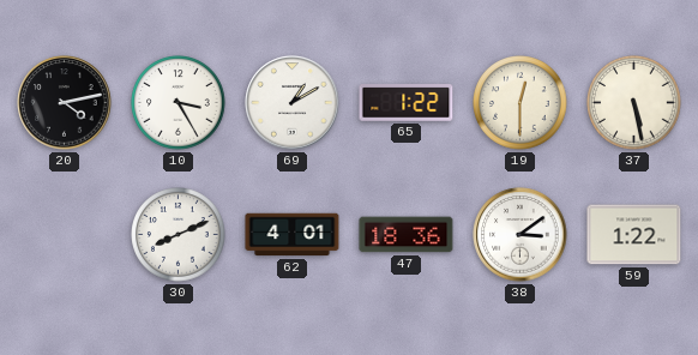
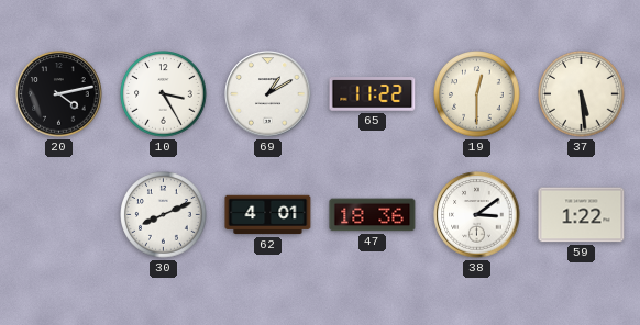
65: 1:22 -> 11:22 (373, 94)
37: 5:28 -> 5:29 (582, 94)
